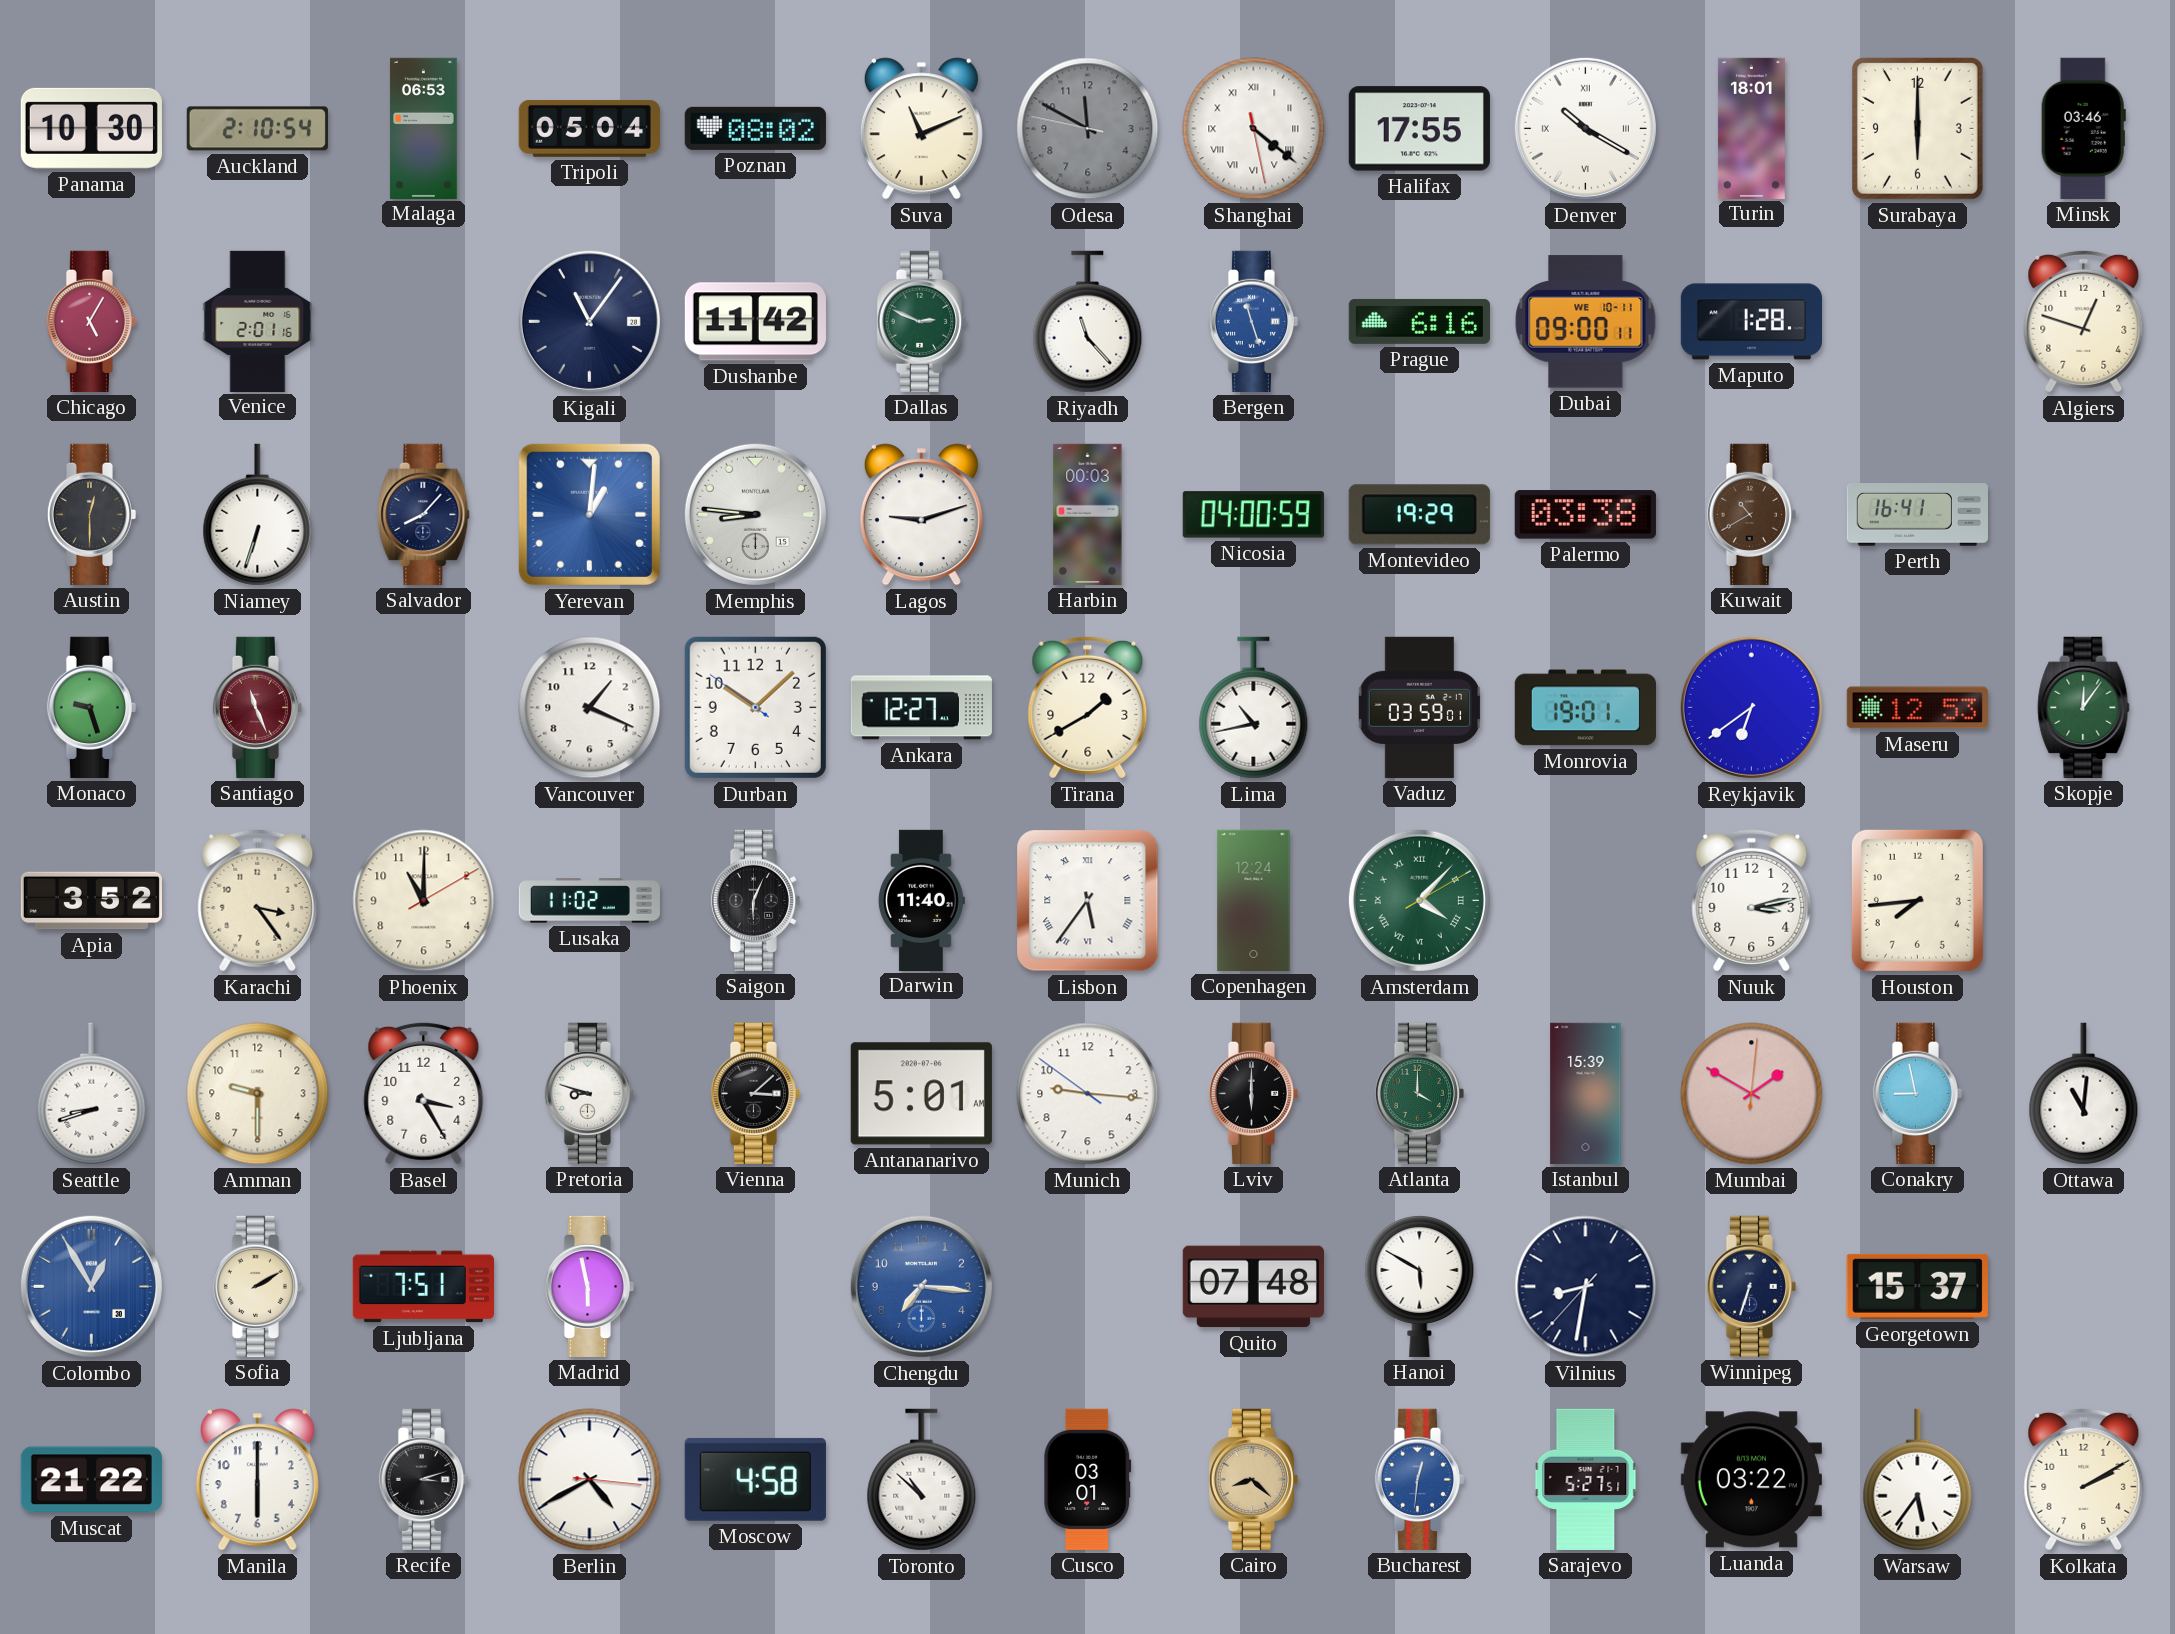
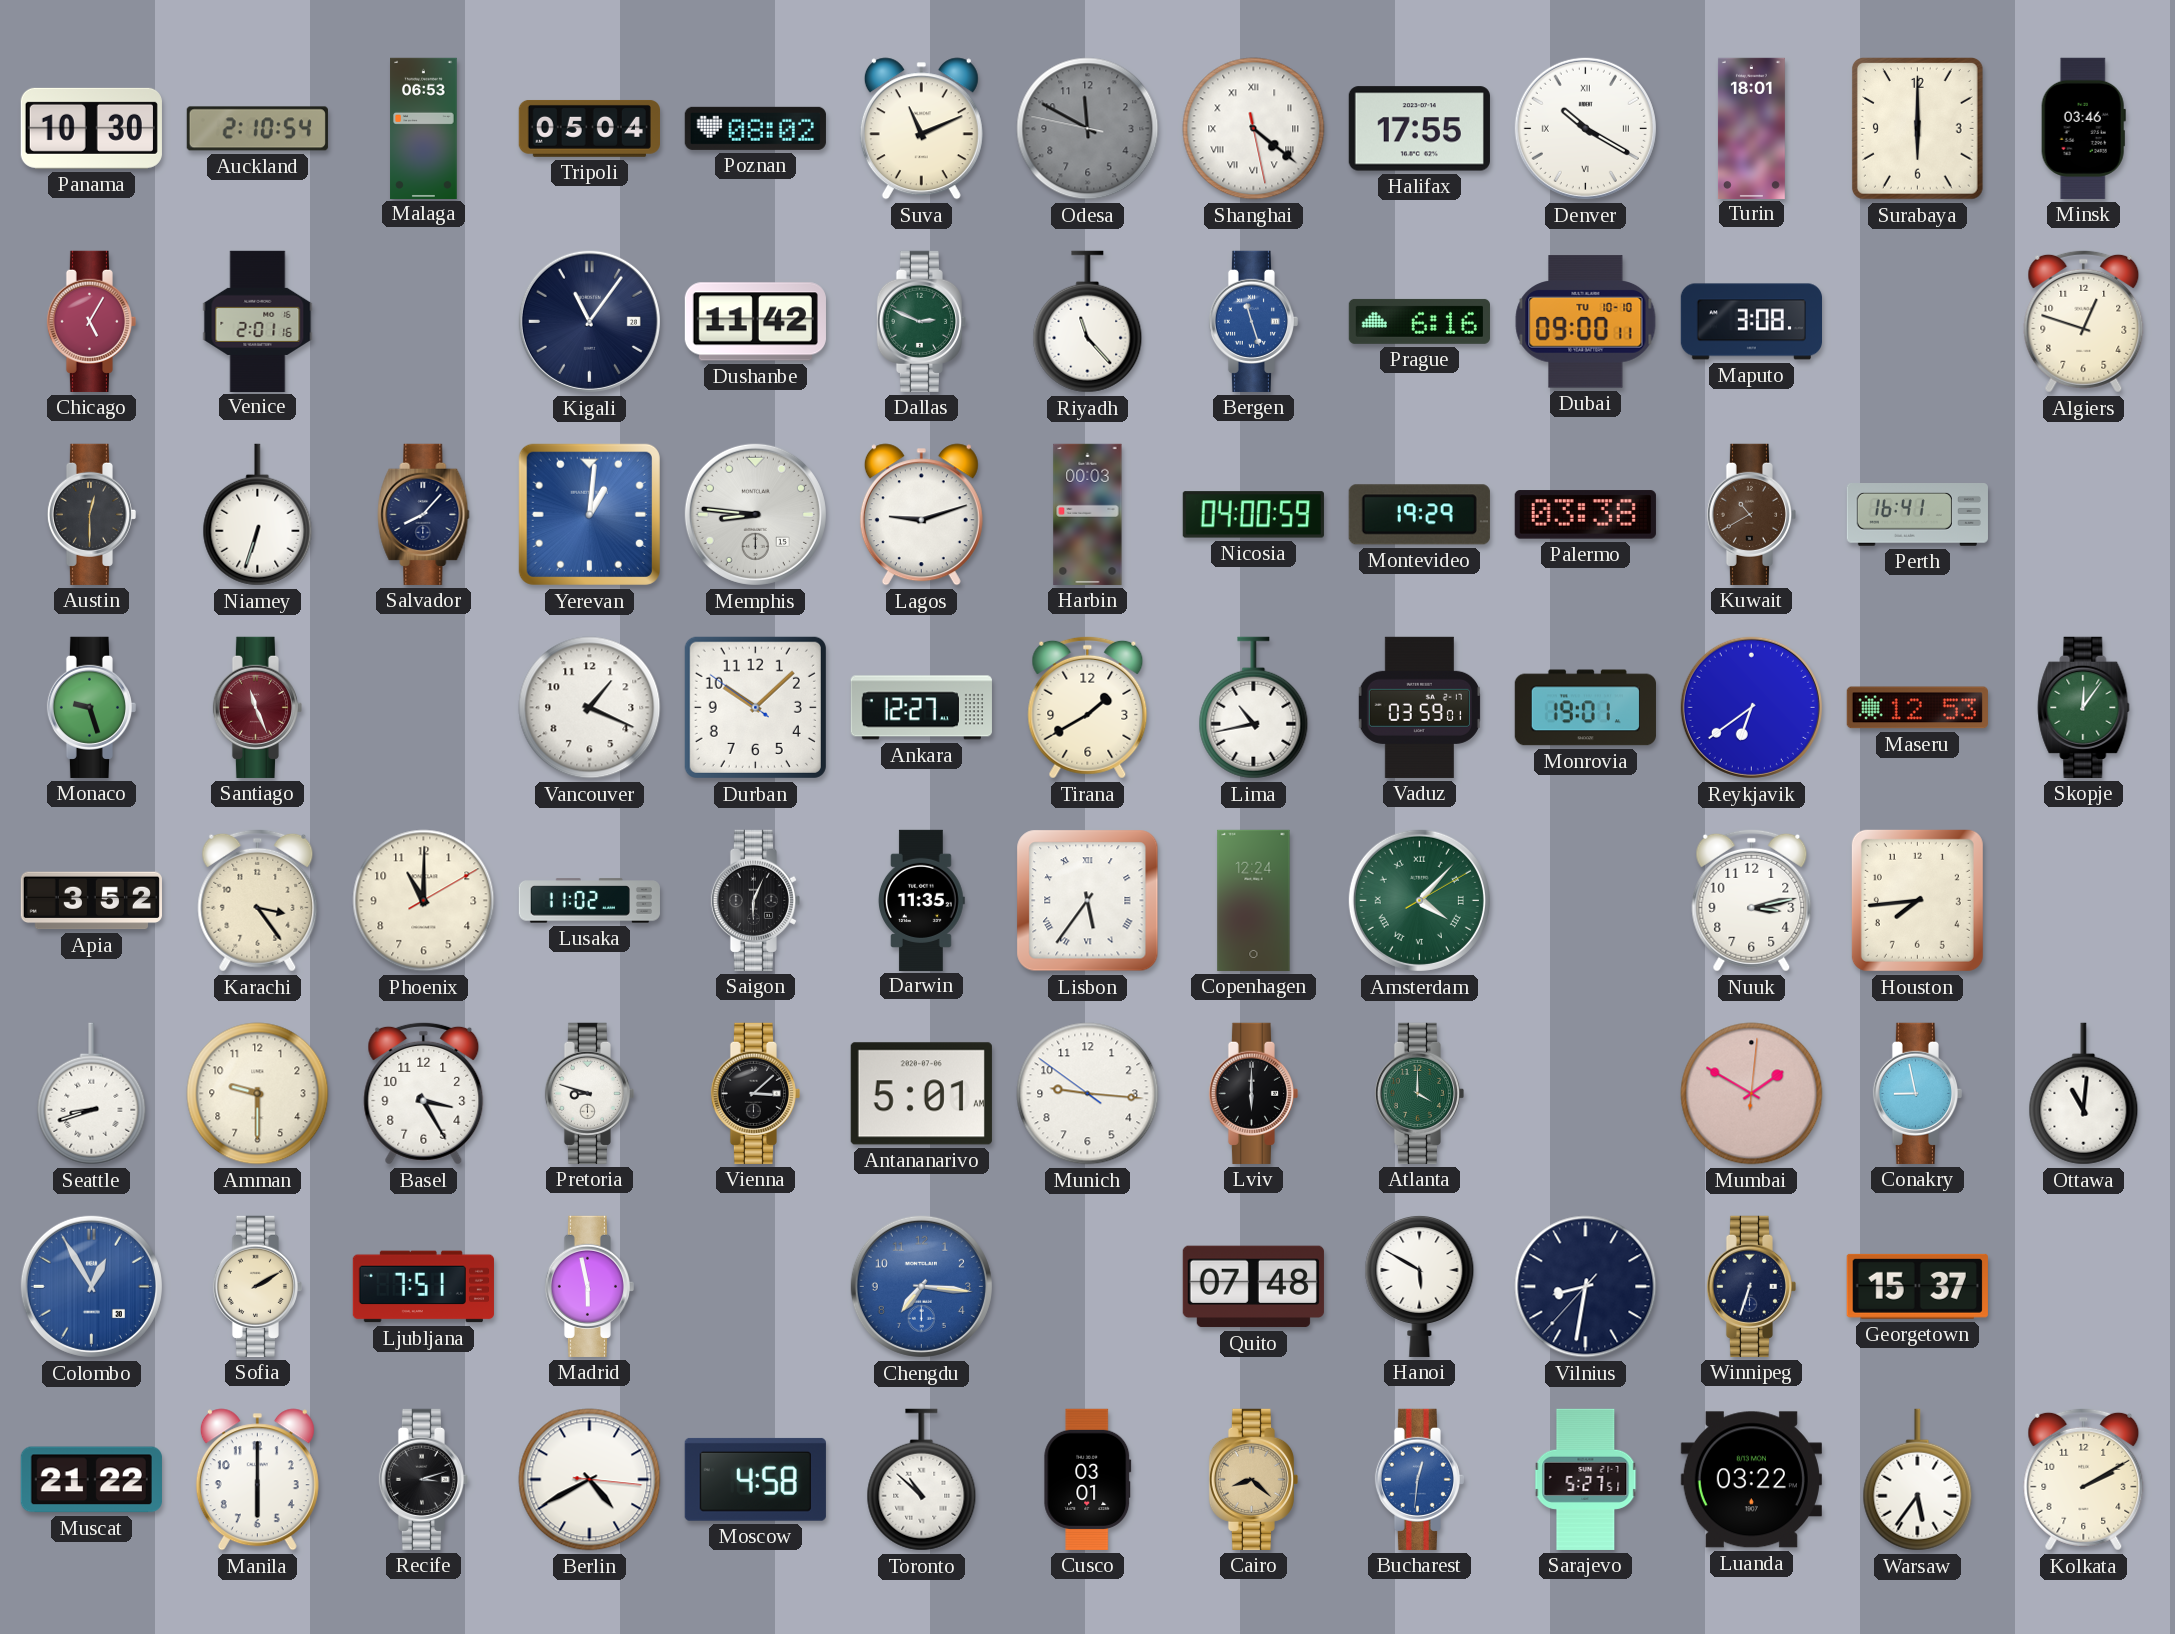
Dubai date: WE 10-11 -> TU 10-10 (1586, 322)
Maputo: 1:28 -> 3:08 (1751, 322)
Darwin: 11:40 -> 11:35 (921, 900)
Istanbul: 15:39 -> none (1586, 1093)
